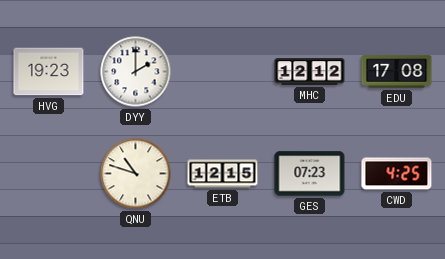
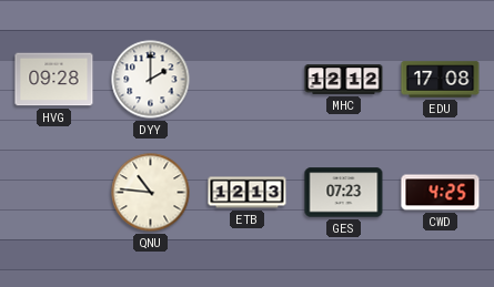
HVG: 19:23 -> 09:28 (54, 80)
QNU: 10:48 -> 10:46 (151, 193)
ETB: 12:15 -> 12:13 (248, 193)
